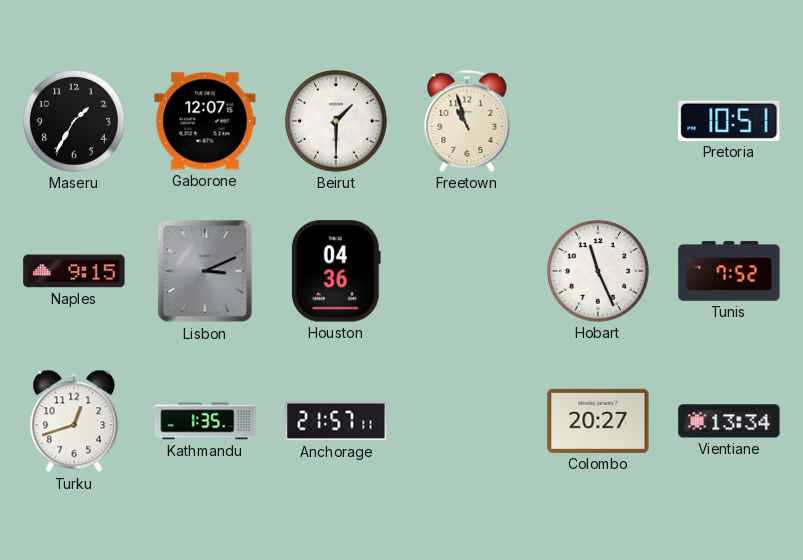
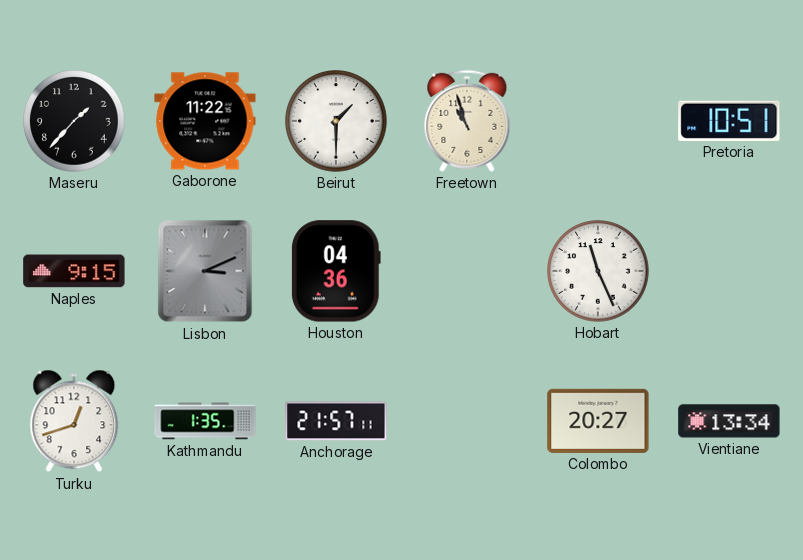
Maseru: 1:35 -> 1:37 (74, 121)
Gaborone: 12:07 -> 11:22 (205, 121)
Tunis: 7:52 -> none (729, 271)
